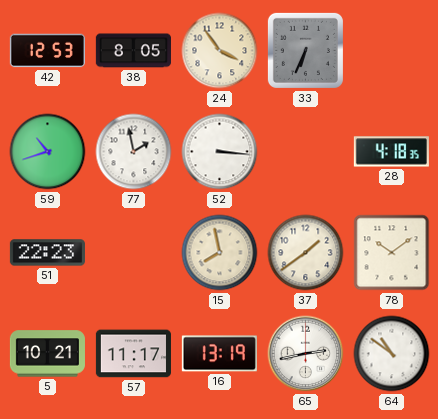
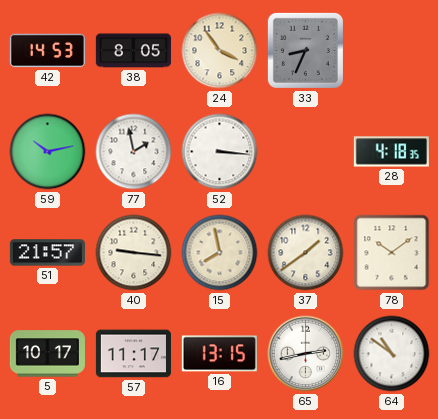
42: 12:53 -> 14:53 (47, 51)
33: 6:34 -> 8:34 (305, 50)
59: 10:42 -> 10:13 (48, 152)
51: 22:23 -> 21:57 (47, 253)
40: none -> 9:16 (134, 253)
5: 10:21 -> 10:17 (47, 354)
16: 13:19 -> 13:15 (219, 354)
